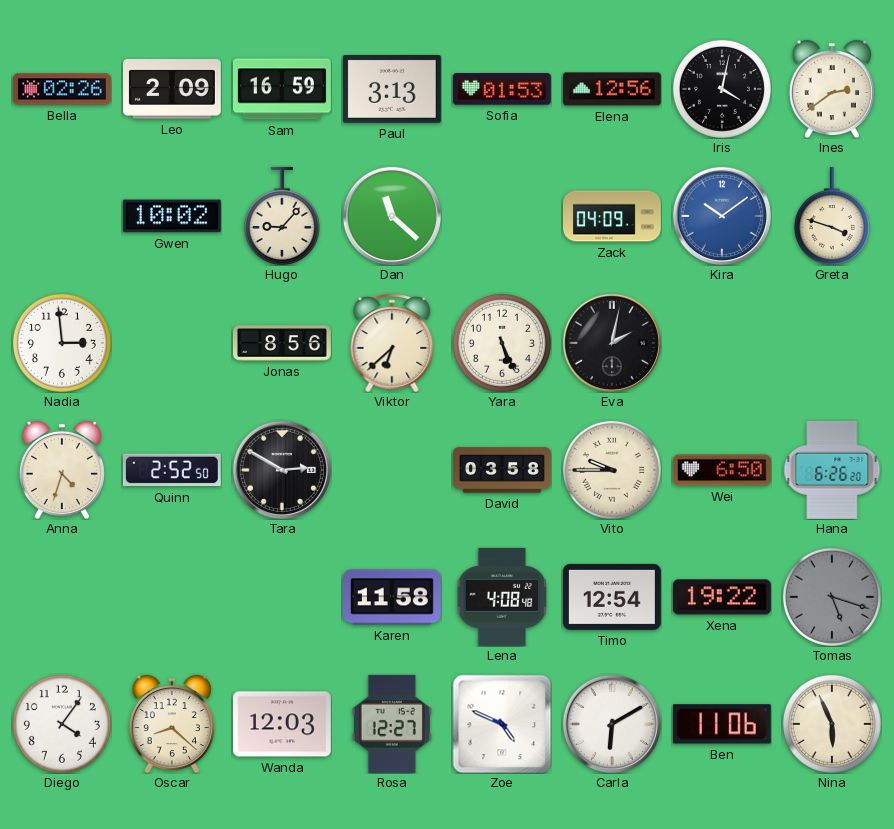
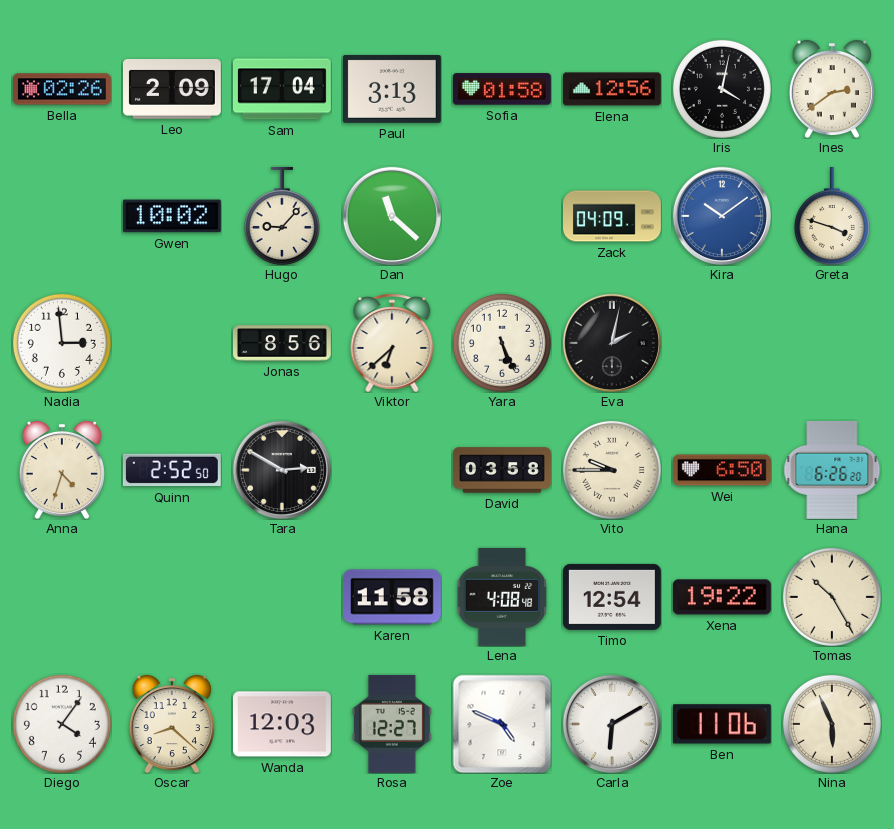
Sam: 16:59 -> 17:04 (282, 89)
Sofia: 01:53 -> 01:58 (502, 89)
Tomas: 5:18 -> 10:25 (832, 597)
Tomas dial: grey -> cream (832, 597)
